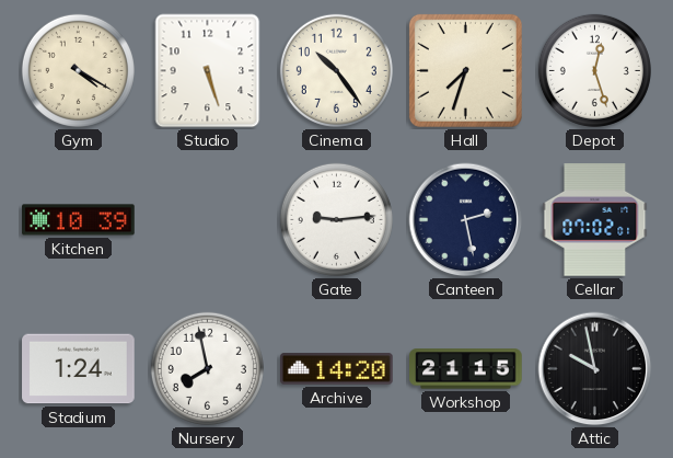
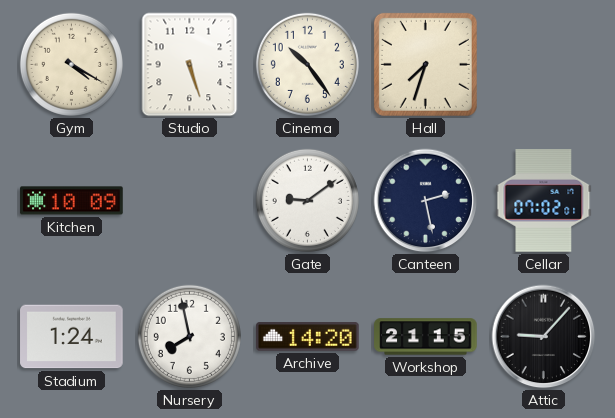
Depot: 12:27 -> none (594, 70)
Kitchen: 10:39 -> 10:09 (72, 201)
Gate: 9:14 -> 9:09 (307, 200)
Attic: 9:58 -> 9:07 (544, 337)
